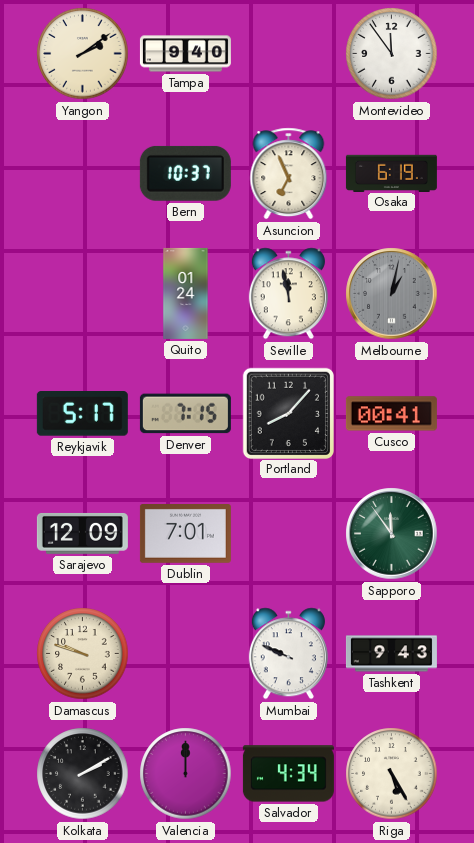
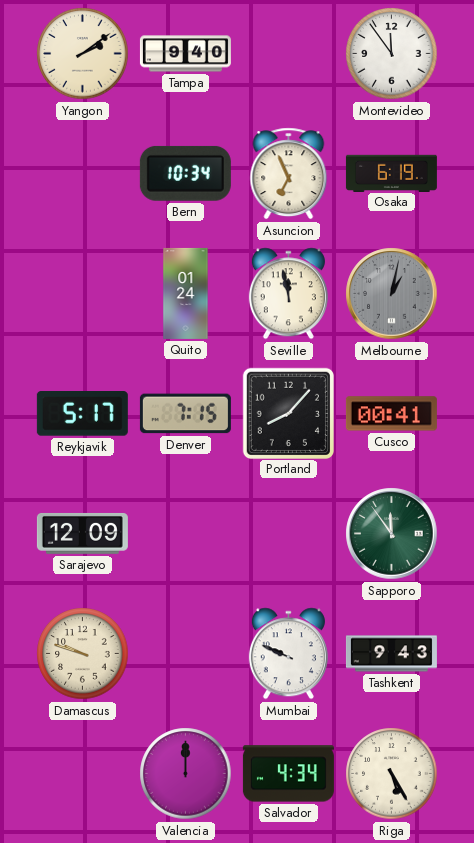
Bern: 10:37 -> 10:34 (185, 173)
Dublin: 7:01 -> none (185, 534)
Kolkata: 2:10 -> none (83, 774)
